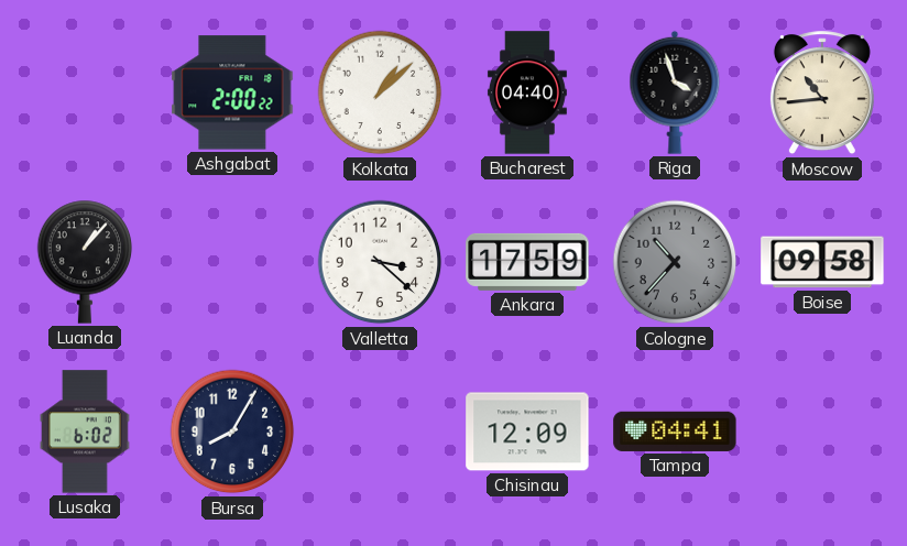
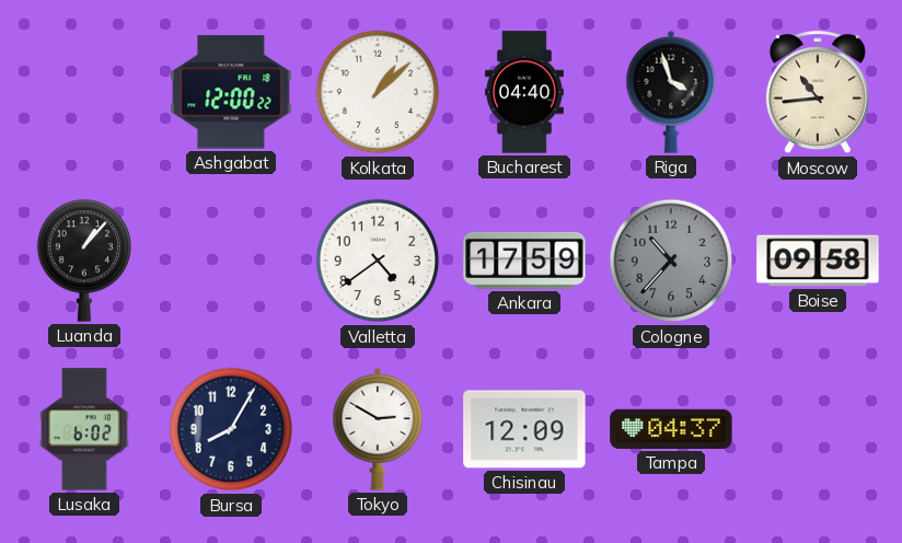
Ashgabat: 2:00 -> 12:00 (231, 92)
Valletta: 3:22 -> 4:39 (378, 261)
Tokyo: none -> 2:50 (378, 429)
Tampa: 04:41 -> 04:37 (671, 429)
